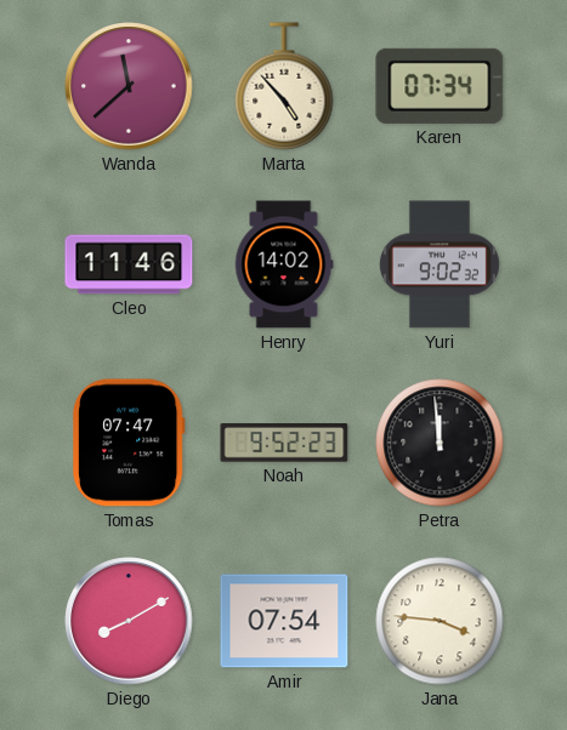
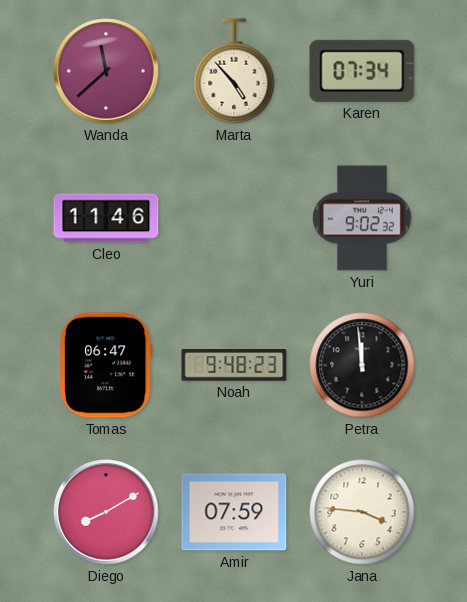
Henry: 14:02 -> none (284, 264)
Tomas: 07:47 -> 06:47 (107, 365)
Noah: 9:52 -> 9:48 (234, 365)
Amir: 07:54 -> 07:59 (234, 512)
